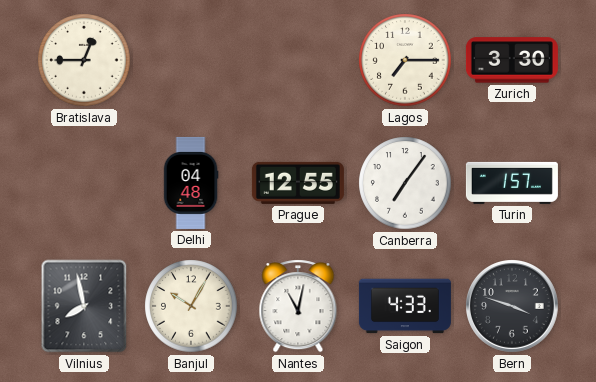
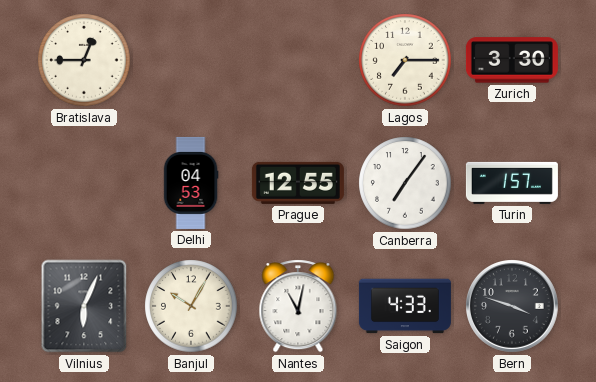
Delhi: 04:48 -> 04:53 (191, 183)
Vilnius: 7:58 -> 6:04 (84, 306)
